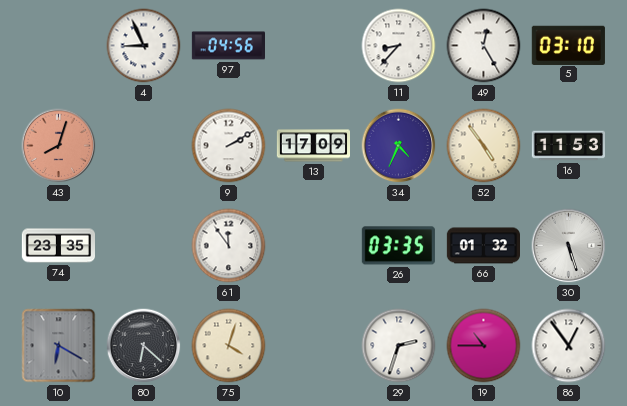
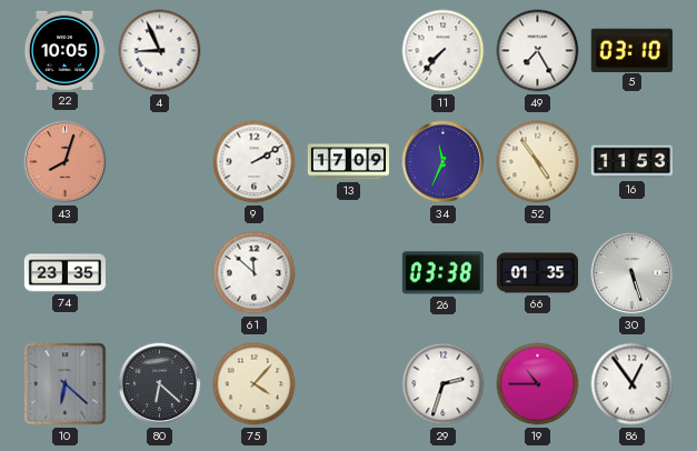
22: none -> 10:05 (64, 50)
97: 04:56 -> none (228, 46)
11: 8:37 -> 7:37 (444, 51)
49: 12:25 -> 7:25 (538, 51)
34: 4:34 -> 11:34 (444, 162)
61: 11:54 -> 11:52 (255, 273)
26: 03:35 -> 03:38 (442, 273)
66: 01:32 -> 01:35 (537, 273)
10: 6:20 -> 6:22 (66, 384)
75: 4:03 -> 4:07 (255, 384)
